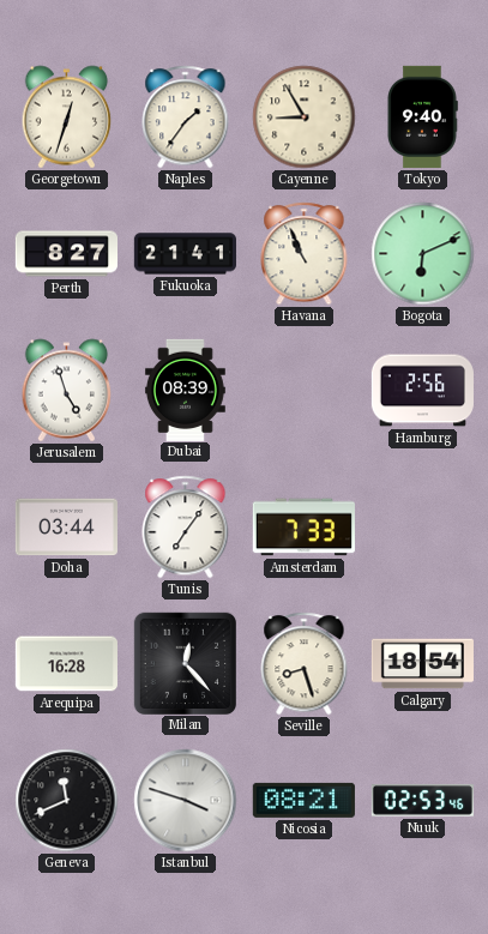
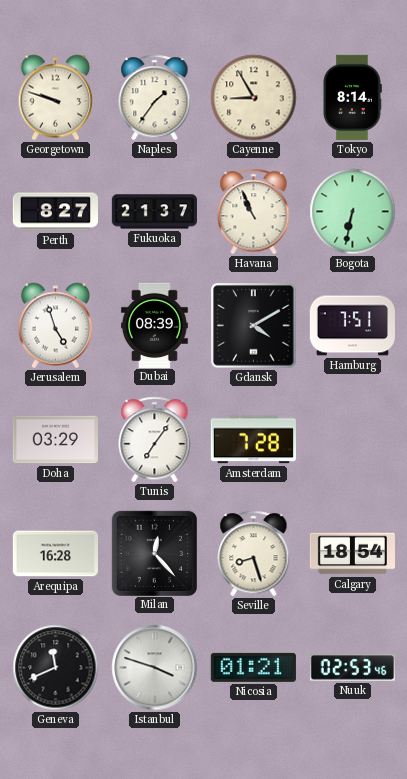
Georgetown: 12:33 -> 9:48 (56, 98)
Tokyo: 9:40 -> 8:14 (352, 97)
Fukuoka: 21:41 -> 21:37 (154, 212)
Bogota: 6:11 -> 6:32 (353, 212)
Gdansk: none -> 4:10 (254, 326)
Hamburg: 2:56 -> 7:51 (352, 326)
Doha: 03:44 -> 03:29 (55, 440)
Amsterdam: 7:33 -> 7:28 (253, 440)
Nicosia: 08:21 -> 01:21 (253, 667)
